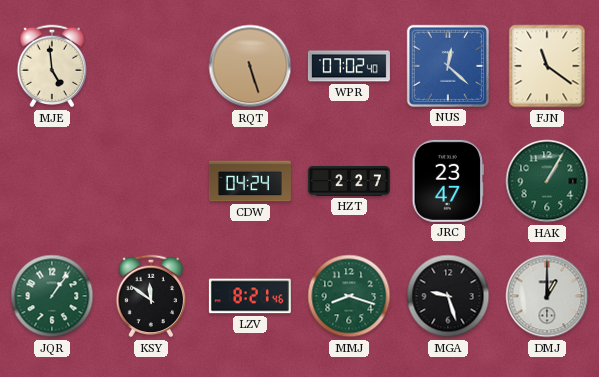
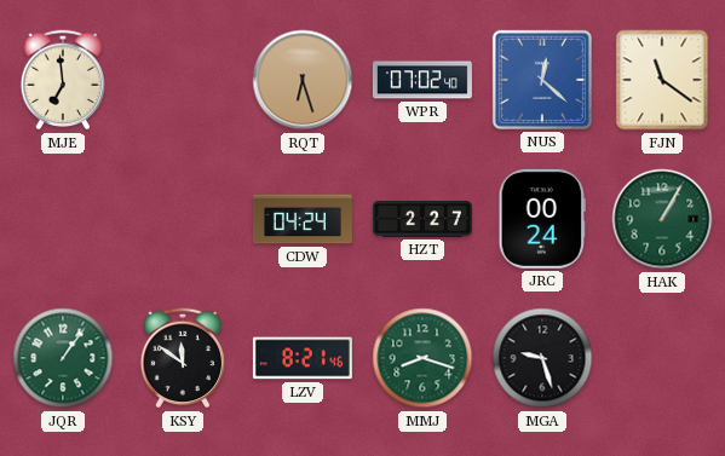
MJE: 4:59 -> 6:59 (63, 80)
RQT: 5:27 -> 6:27 (303, 80)
JRC: 23:47 -> 00:24 (542, 219)
DMJ: 1:00 -> none (547, 296)
